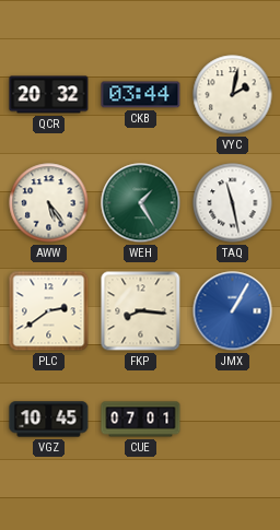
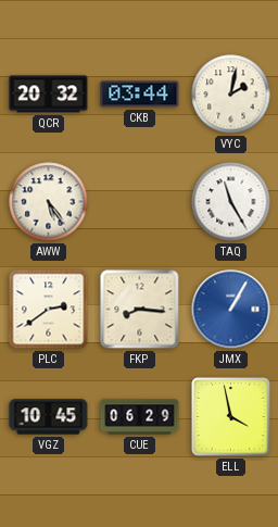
WEH: 1:25 -> none (141, 203)
TAQ: 11:28 -> 11:25 (231, 202)
CUE: 07:01 -> 06:29 (140, 417)
ELL: none -> 3:58 (231, 417)
